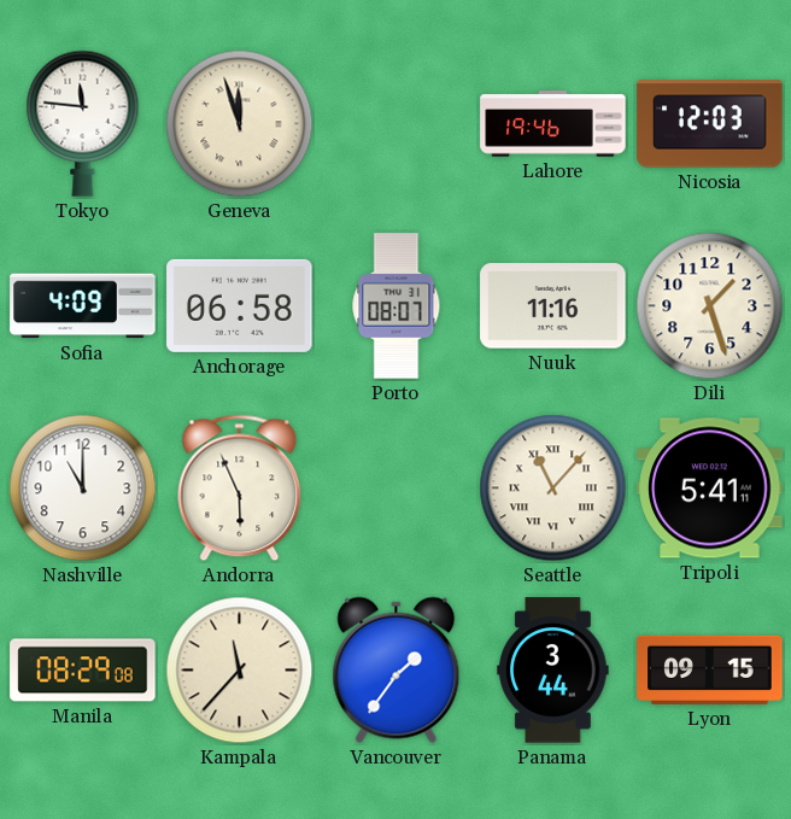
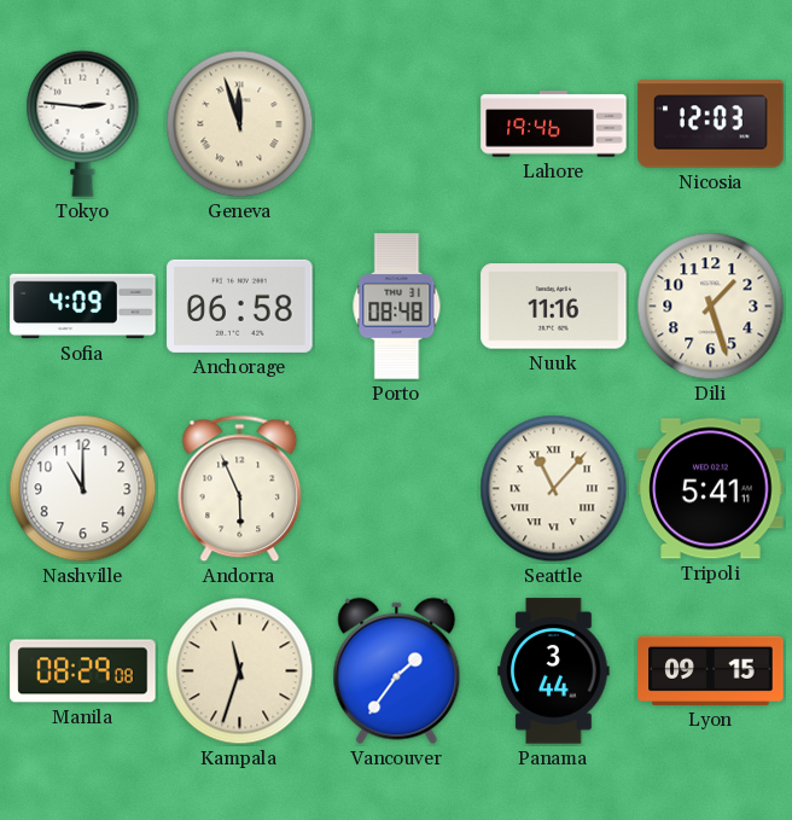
Tokyo: 11:46 -> 2:46 (83, 123)
Porto: 08:07 -> 08:48 (397, 307)
Kampala: 11:37 -> 11:33 (240, 671)
